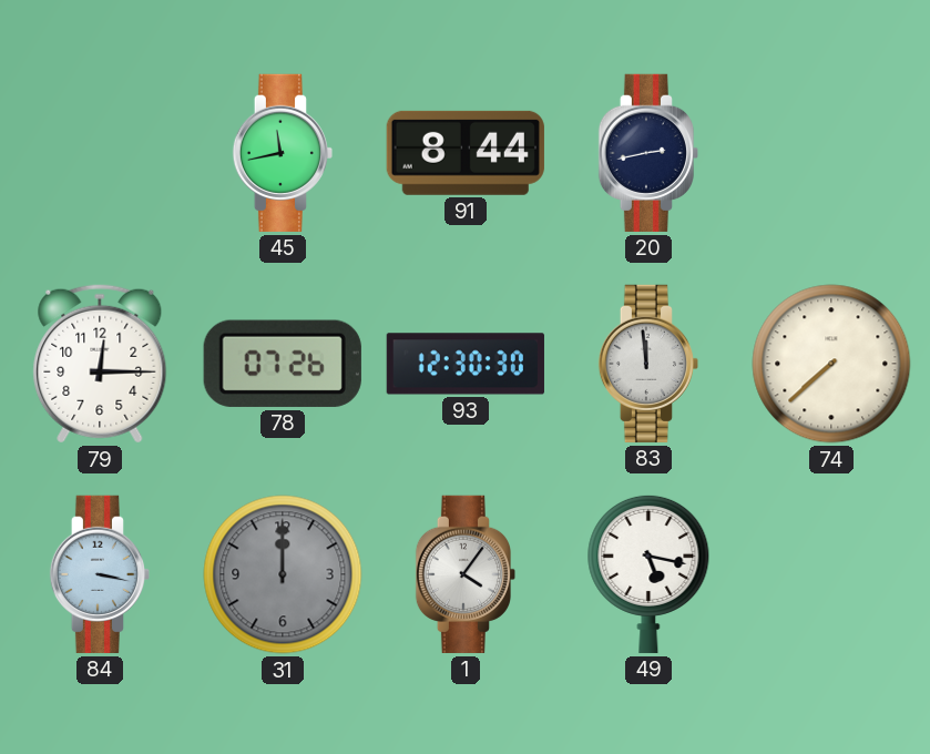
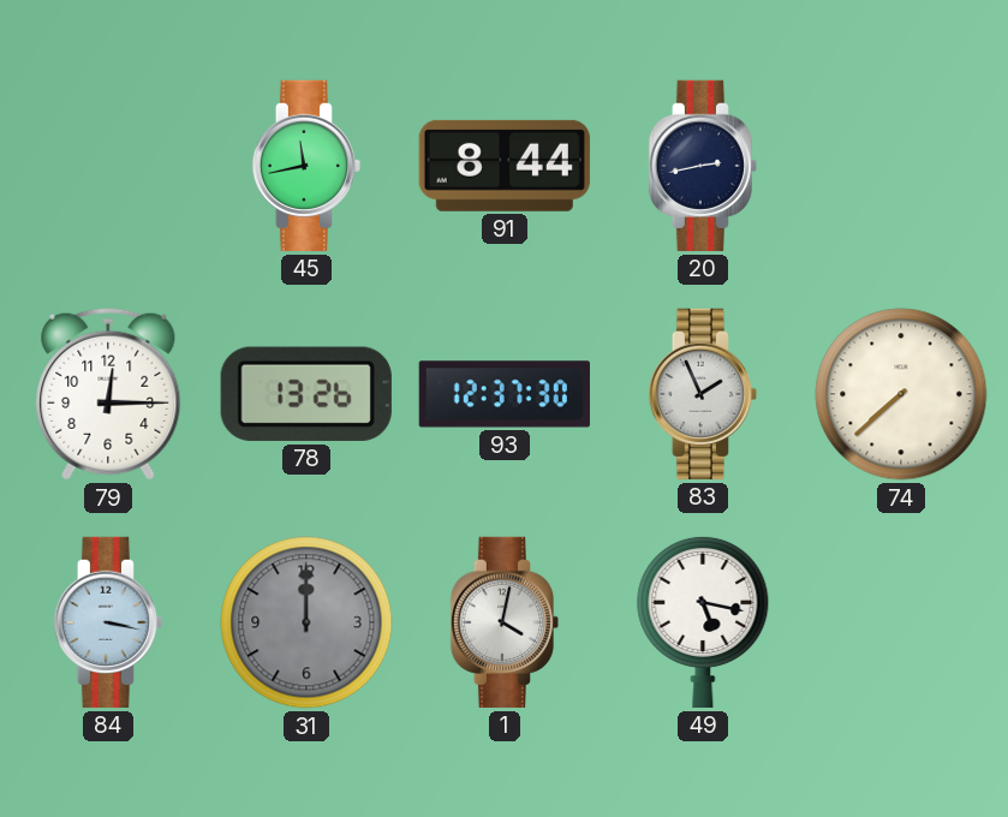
78: 07:26 -> 13:26 (306, 394)
93: 12:30 -> 12:37 (505, 394)
83: 11:59 -> 1:56 (702, 394)
1: 4:06 -> 4:02 (503, 622)
